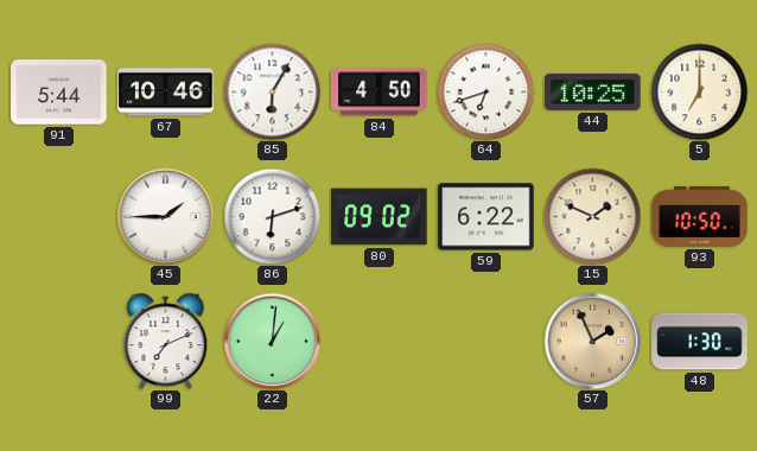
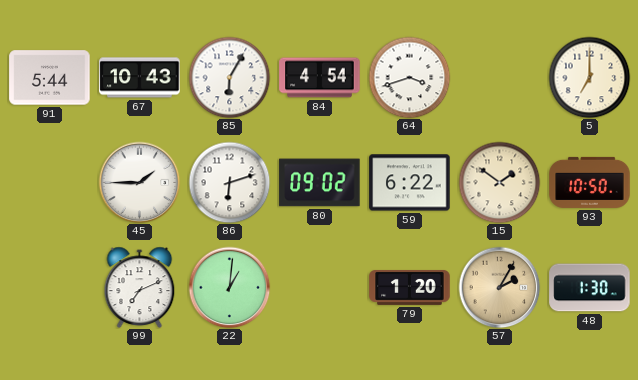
67: 10:46 -> 10:43 (140, 78)
84: 4:50 -> 4:54 (320, 78)
64: 6:42 -> 3:42 (409, 77)
44: 10:25 -> none (593, 91)
15: 1:49 -> 1:51 (499, 182)
79: none -> 1:20 (410, 288)
57: 1:56 -> 2:05 (499, 287)
